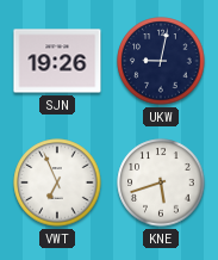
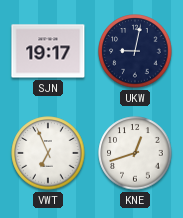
SJN: 19:26 -> 19:17 (48, 51)
KNE: 5:42 -> 12:42 (135, 153)
